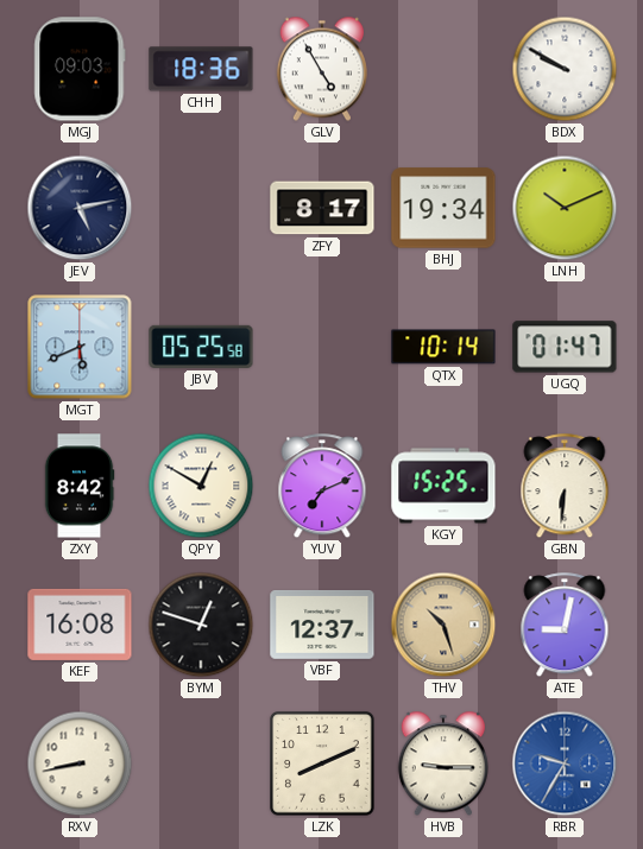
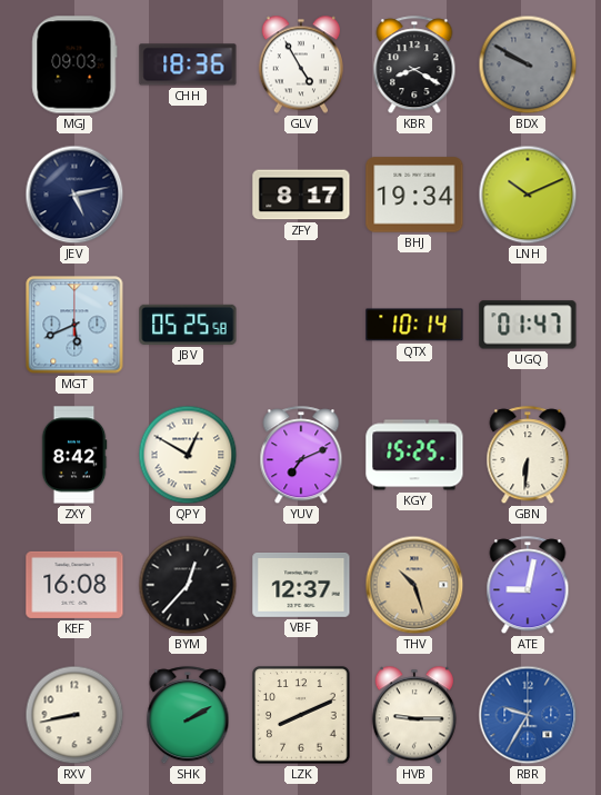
KBR: none -> 8:20 (414, 66)
BDX dial: white -> grey (528, 64)
BYM: 12:48 -> 12:37 (188, 585)
SHK: none -> 2:10 (188, 716)
